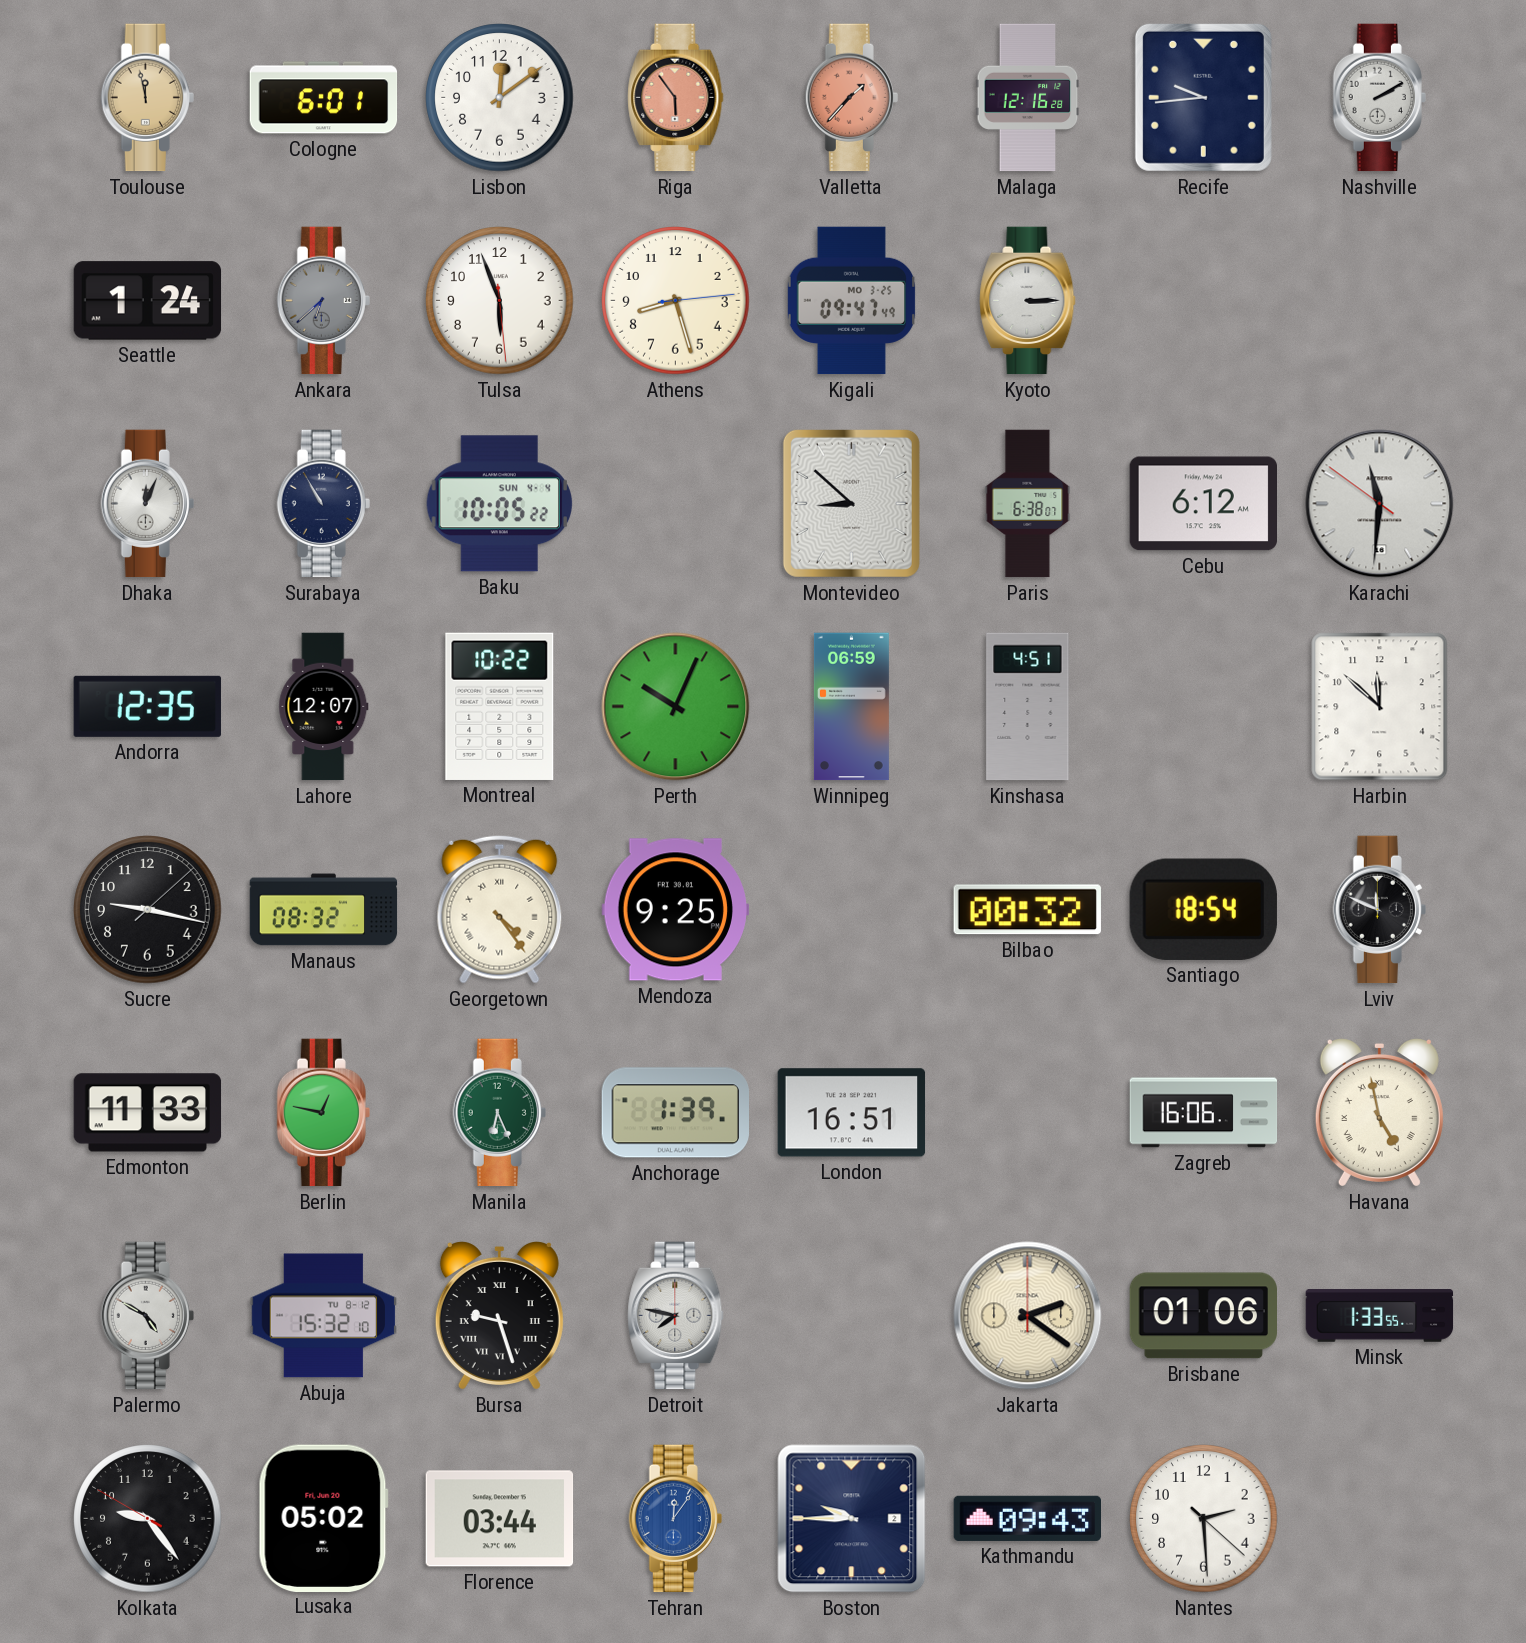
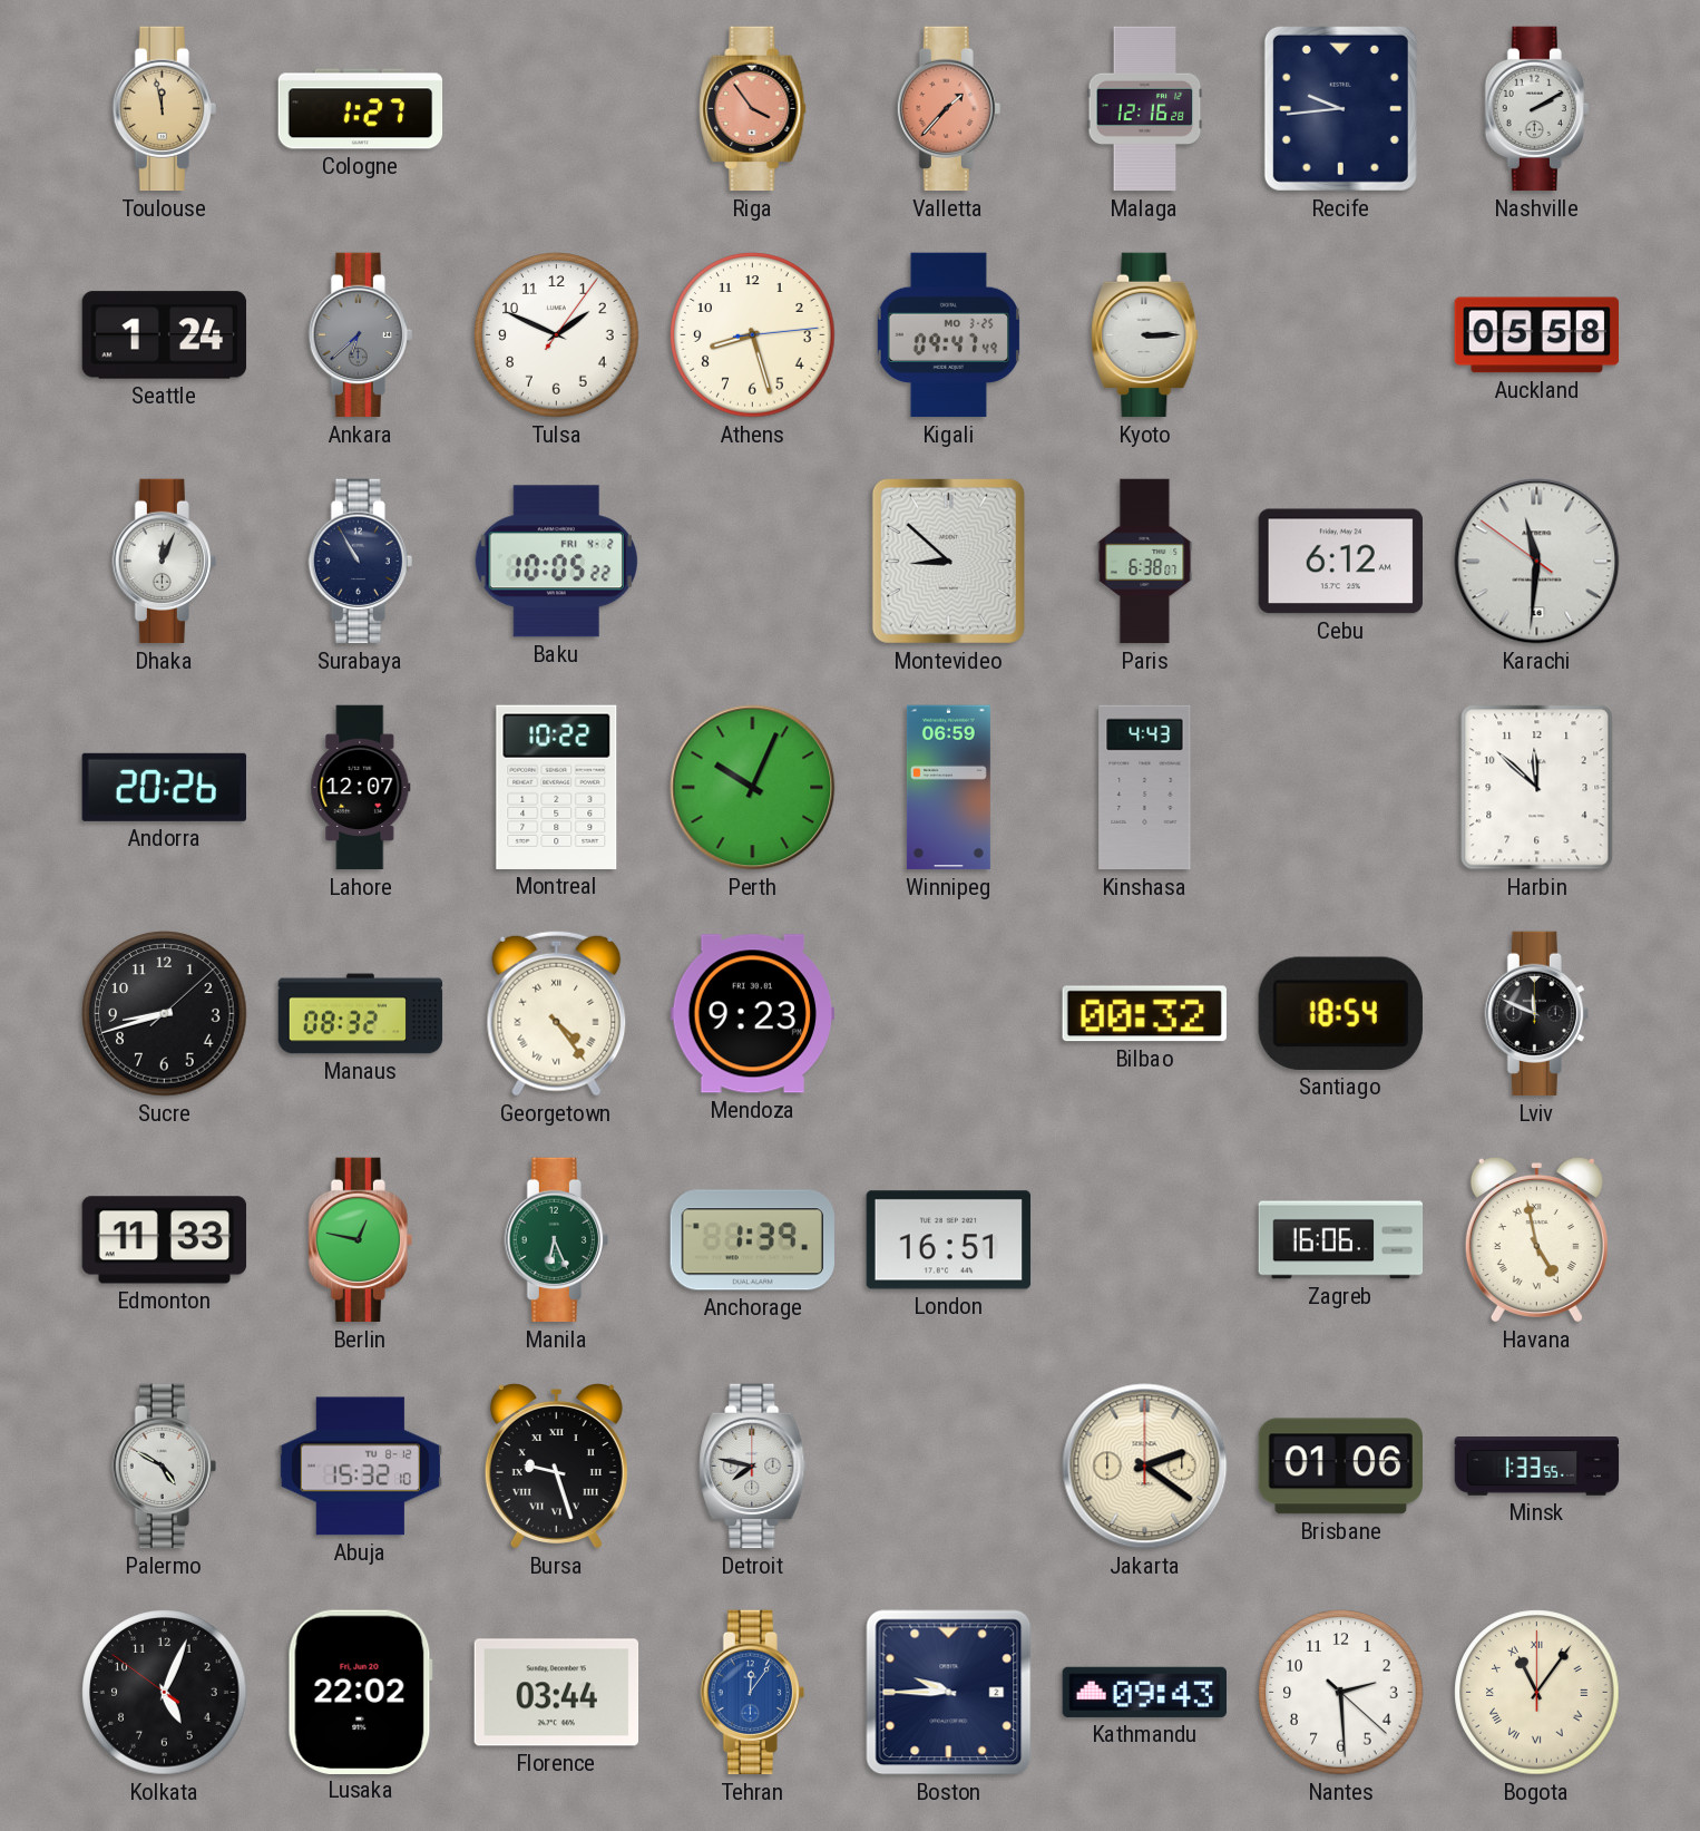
Cologne: 6:01 -> 1:27 (361, 109)
Lisbon: 12:09 -> none (500, 98)
Riga: 5:54 -> 3:54 (753, 109)
Tulsa: 5:56 -> 1:49 (557, 335)
Auckland: none -> 05:58 (1537, 335)
Baku date: SUN 4-4 -> FRI 4-2 (556, 562)
Andorra: 12:35 -> 20:26 (164, 787)
Kinshasa: 4:51 -> 4:43 (1145, 788)
Sucre: 9:17 -> 8:42 (165, 1014)
Mendoza: 9:25 -> 9:23 (753, 1014)
Kolkata: 9:23 -> 5:03 (165, 1693)
Lusaka: 05:02 -> 22:02 (360, 1692)
Bogota: none -> 11:06 (1537, 1693)
